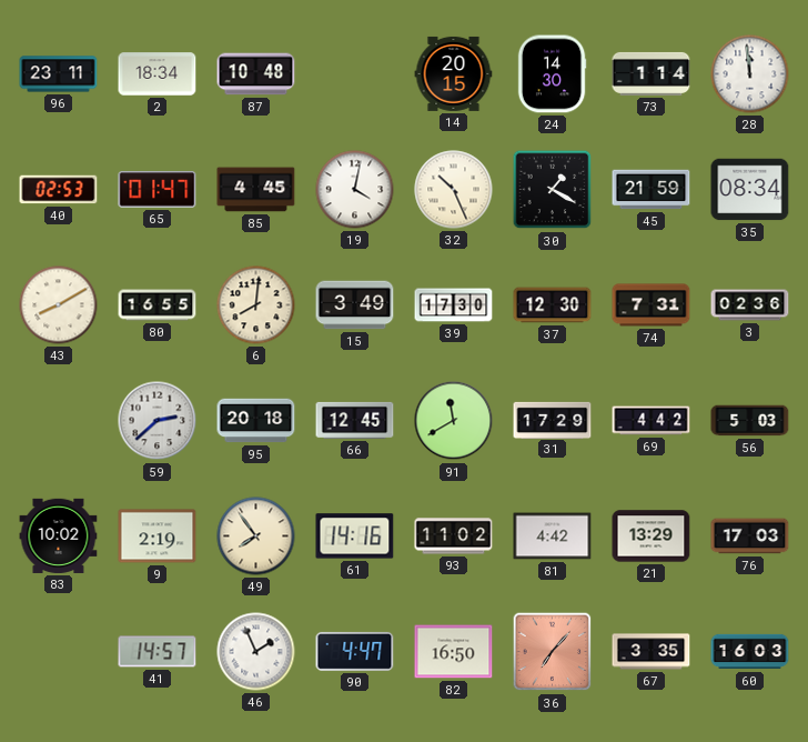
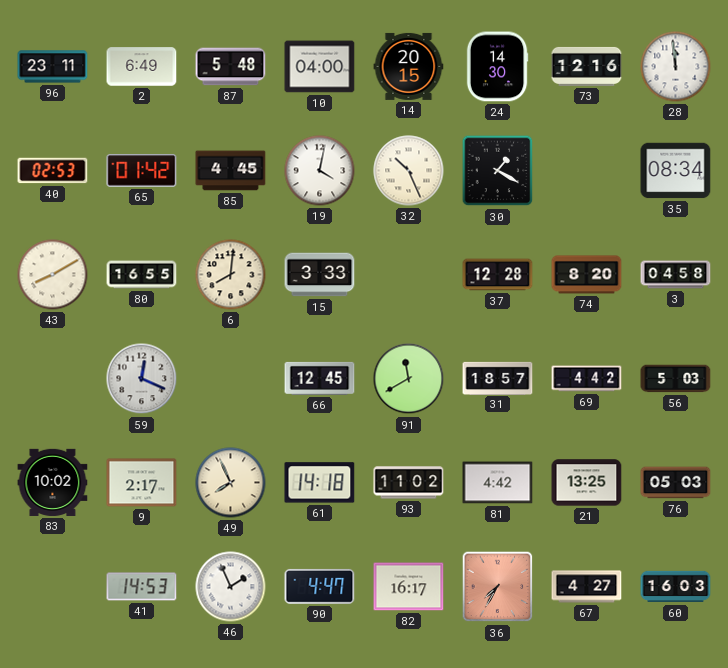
2: 18:34 -> 6:49 (142, 67)
87: 10:48 -> 5:48 (231, 67)
10: none -> 04:00 (320, 67)
73: 1:14 -> 12:16 (587, 66)
65: 01:47 -> 01:42 (142, 171)
45: 21:59 -> none (652, 190)
15: 3:49 -> 3:33 (320, 275)
39: 17:30 -> none (454, 305)
37: 12:30 -> 12:28 (498, 275)
74: 7:31 -> 8:20 (587, 275)
3: 02:36 -> 04:58 (676, 275)
59: 2:38 -> 12:19 (142, 379)
95: 20:18 -> none (256, 421)
31: 17:29 -> 18:57 (498, 378)
9: 2:19 -> 2:17 (142, 483)
49: 7:54 -> 7:56 (231, 483)
61: 14:16 -> 14:18 (320, 483)
21: 13:29 -> 13:25 (587, 483)
76: 17:03 -> 05:03 (676, 483)
41: 14:57 -> 14:53 (142, 587)
82: 16:50 -> 16:17 (409, 587)
36: 7:07 -> 7:35 (498, 587)
67: 3:35 -> 4:27 (587, 587)
